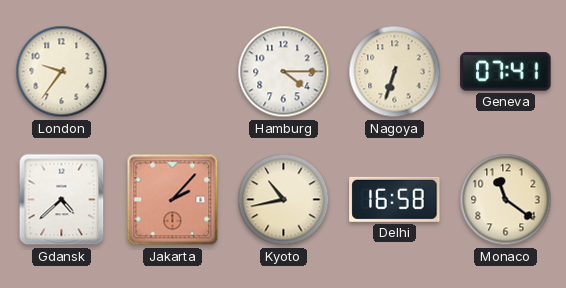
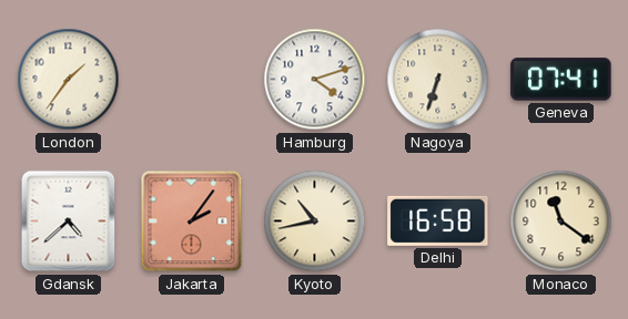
London: 9:36 -> 1:36 (69, 80)
Hamburg: 4:15 -> 4:12 (315, 80)
Jakarta: 2:07 -> 2:06 (192, 222)
